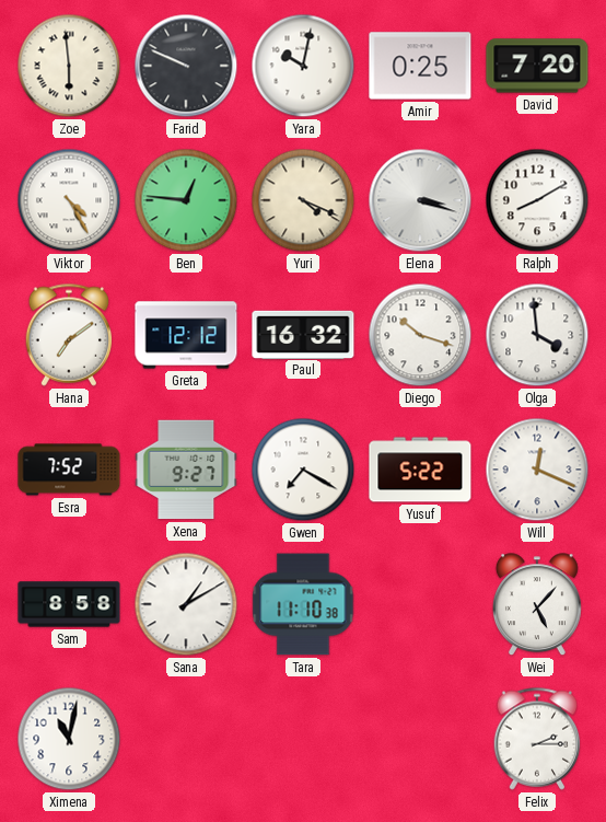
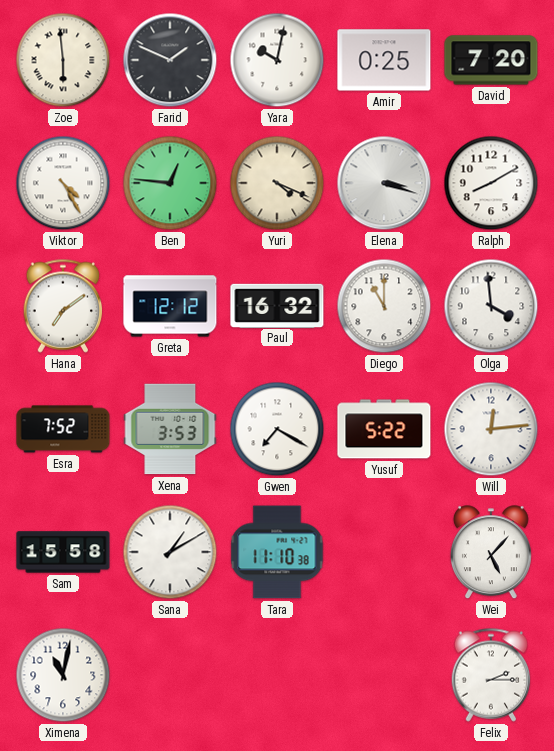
Farid: 9:49 -> 1:49 (170, 60)
Diego: 10:18 -> 11:00 (384, 306)
Xena: 9:27 -> 3:53 (170, 429)
Will: 12:19 -> 12:14 (491, 429)
Sam: 8:58 -> 15:58 (63, 552)
